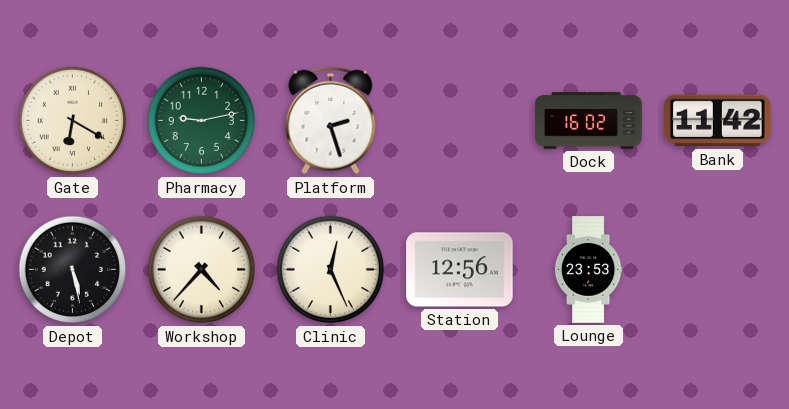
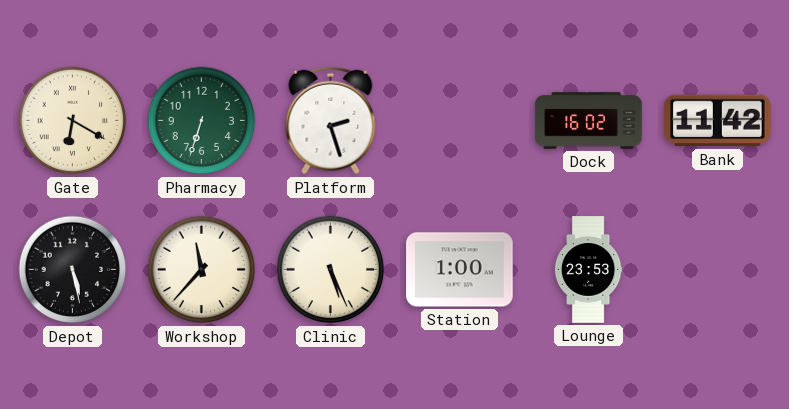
Pharmacy: 9:13 -> 6:33 (202, 121)
Workshop: 4:37 -> 11:37 (202, 270)
Clinic: 12:26 -> 5:26 (331, 270)
Station: 12:56 -> 1:00 (460, 270)
